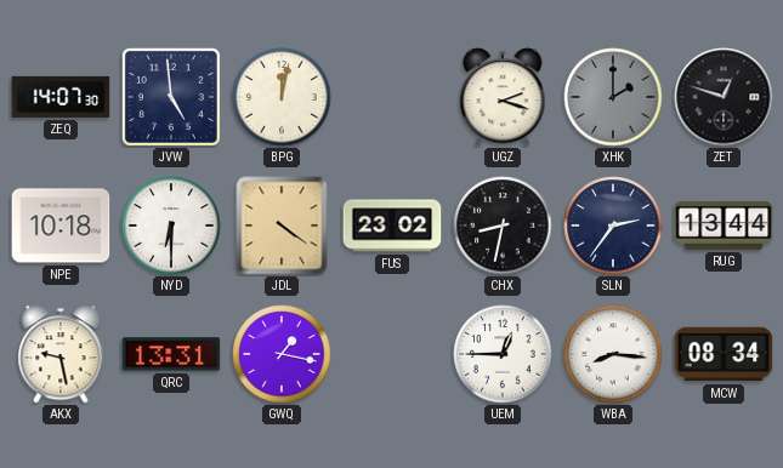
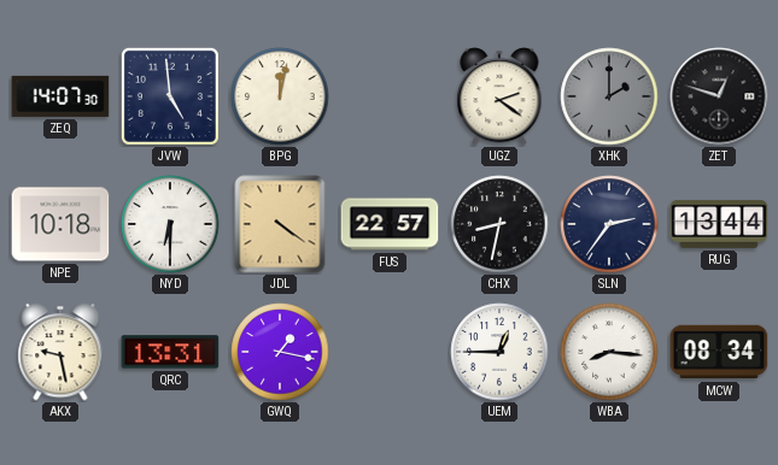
UGZ: 2:18 -> 2:21 (499, 96)
FUS: 23:02 -> 22:57 (390, 224)
